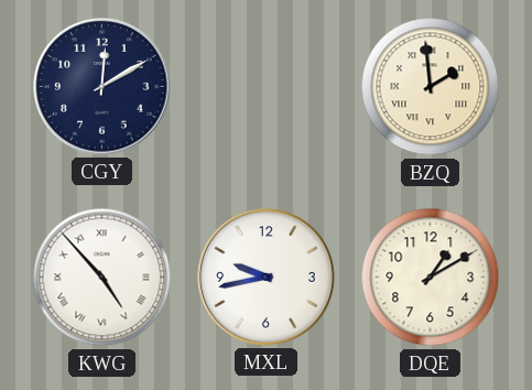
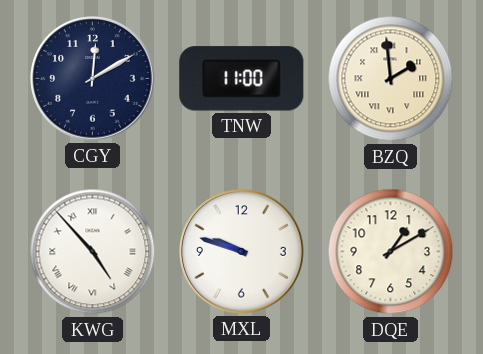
TNW: none -> 11:00 (242, 79)
MXL: 9:43 -> 9:48 (242, 252)
